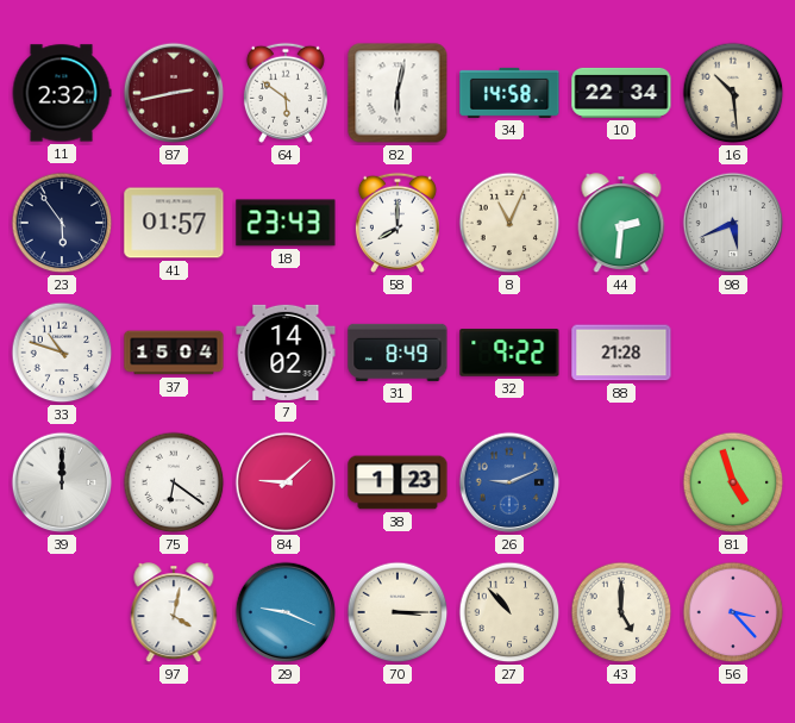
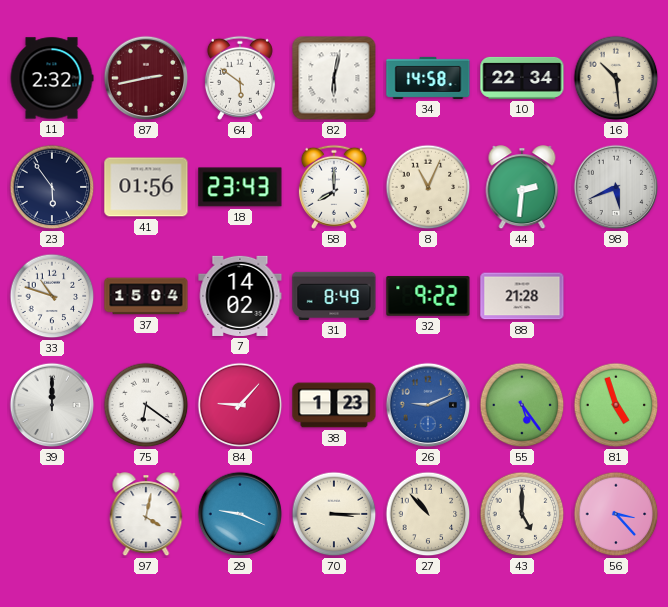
41: 01:57 -> 01:56 (146, 187)
84: 9:08 -> 9:07 (240, 405)
55: none -> 5:24 (522, 405)
